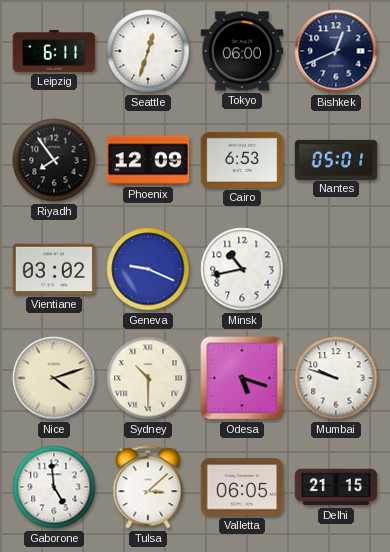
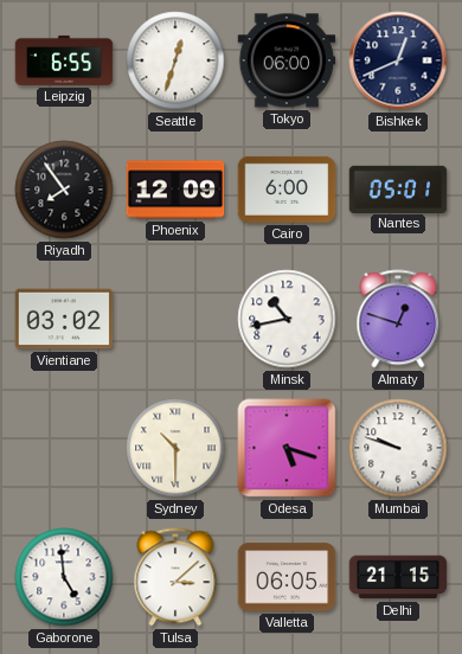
Leipzig: 6:11 -> 6:55 (64, 60)
Cairo: 6:53 -> 6:00 (287, 190)
Geneva: 9:19 -> none (148, 269)
Almaty: none -> 12:48 (398, 319)
Nice: 4:12 -> none (54, 378)
